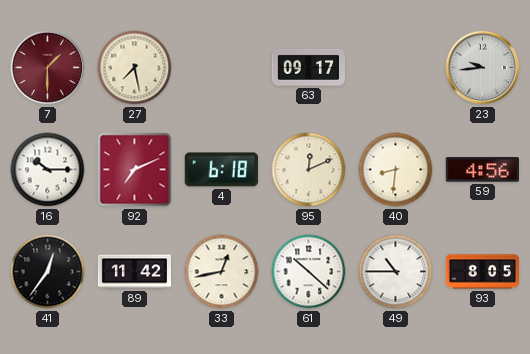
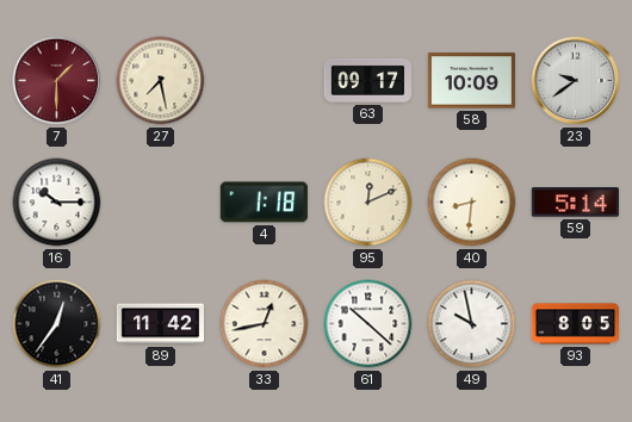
58: none -> 10:09 (471, 81)
23: 9:44 -> 9:39 (576, 81)
92: 7:11 -> none (135, 170)
4: 6:18 -> 1:18 (264, 203)
59: 4:56 -> 5:14 (575, 203)
49: 10:45 -> 9:58 (472, 324)
